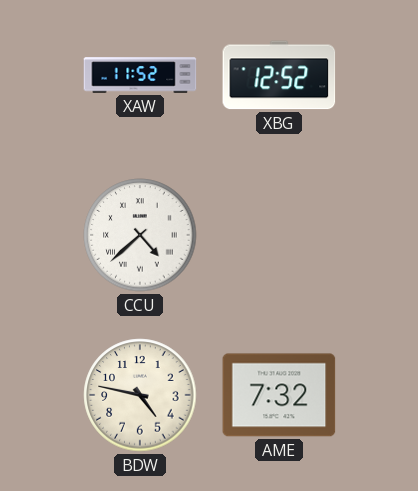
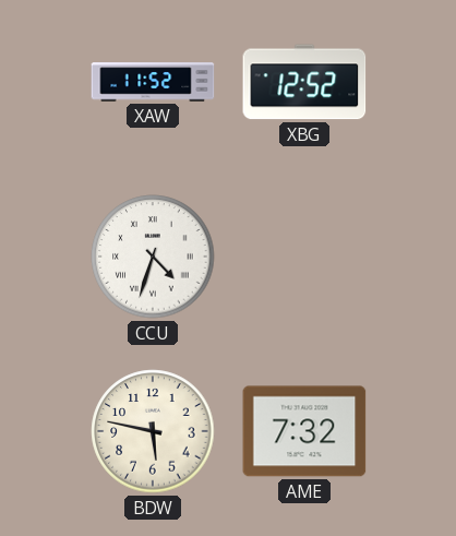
CCU: 4:38 -> 4:33 (153, 257)
BDW: 4:47 -> 5:47 (153, 431)
